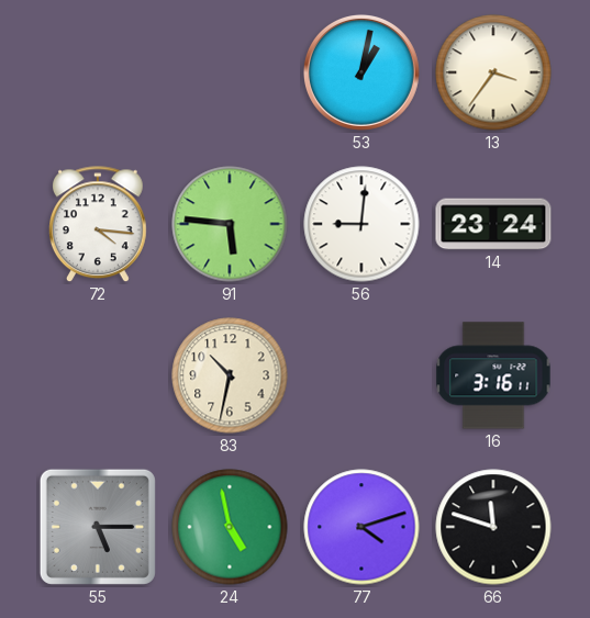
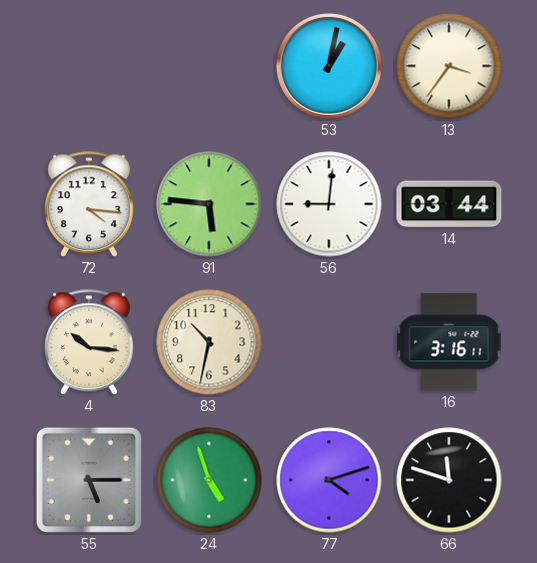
14: 23:24 -> 03:44 (449, 204)
4: none -> 10:16 (90, 343)
24: 4:58 -> 4:57 (209, 480)
